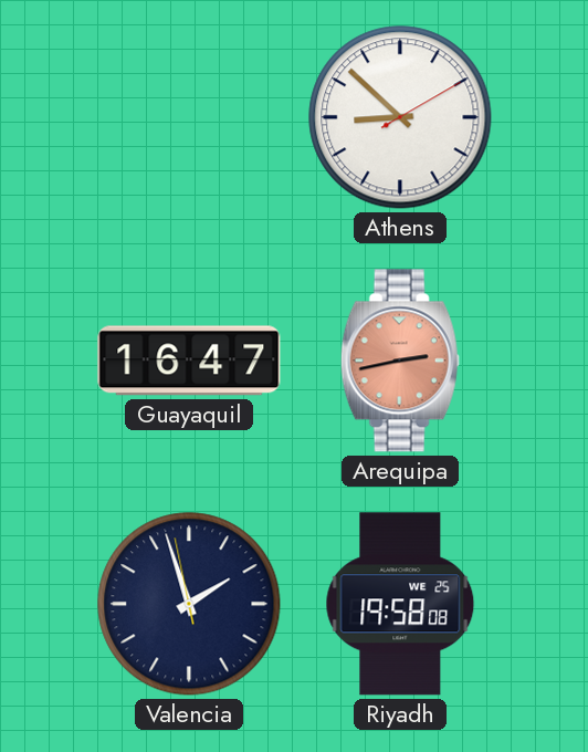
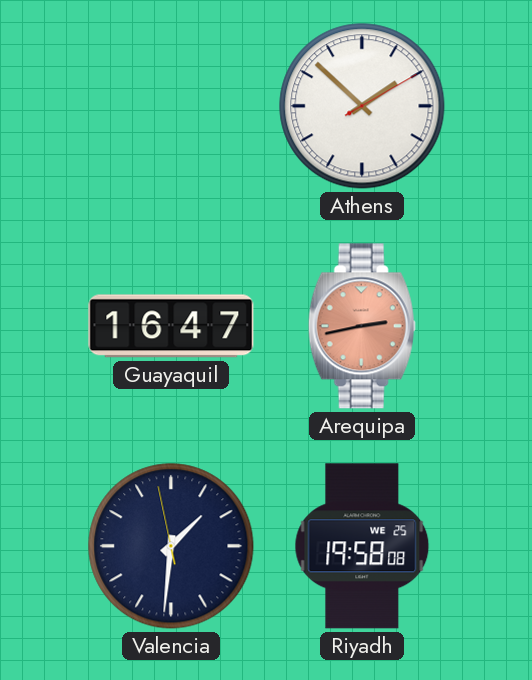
Athens: 8:52 -> 1:52 (362, 106)
Valencia: 1:56 -> 1:30 (171, 546)
